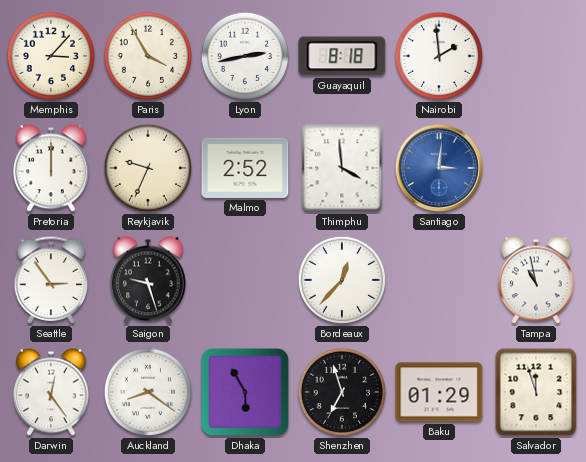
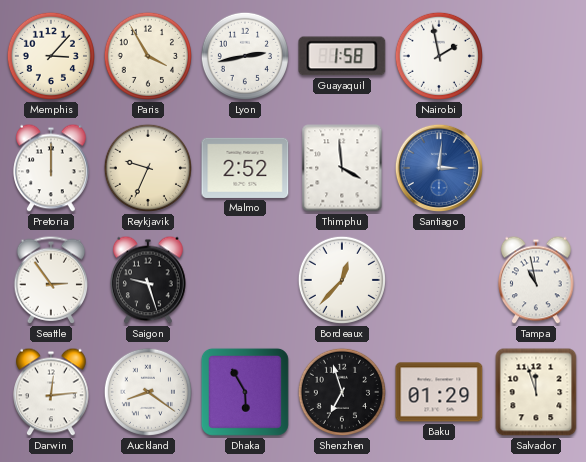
Guayaquil: 8:18 -> 1:58 (342, 56)
Nairobi: 1:59 -> 1:58 (439, 56)
Darwin: 12:24 -> 12:14 (51, 392)
